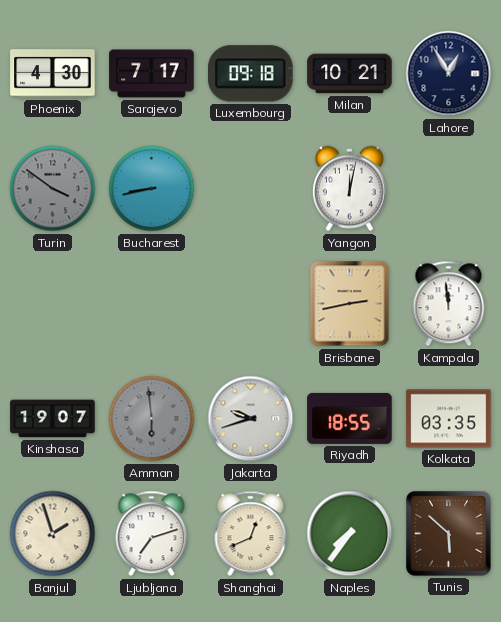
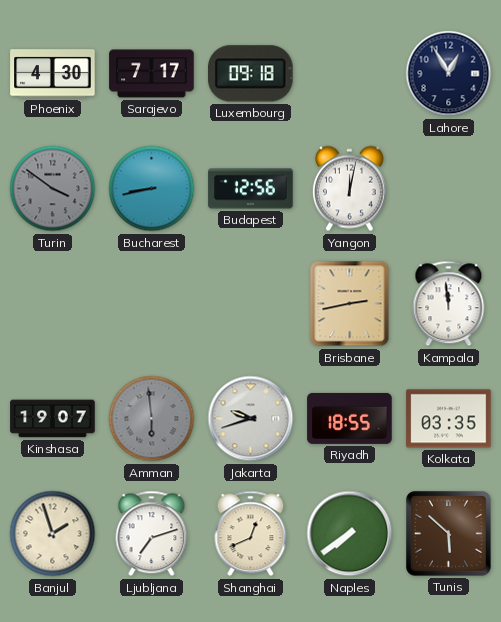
Milan: 10:21 -> none (350, 74)
Budapest: none -> 12:56 (251, 189)
Naples: 7:36 -> 7:39 (350, 534)
